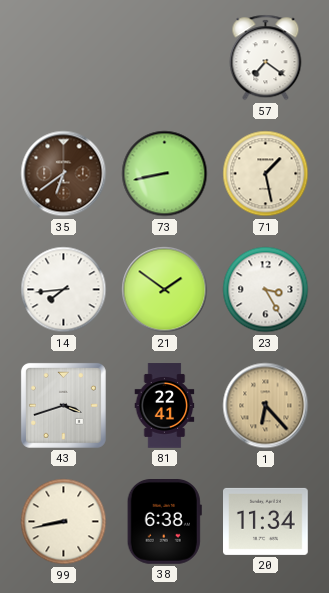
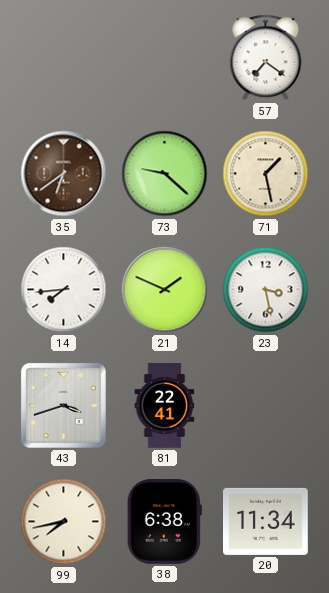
73: 8:43 -> 9:22 (165, 174)
21: 1:51 -> 1:49 (165, 290)
23: 3:25 -> 3:28 (266, 290)
1: 6:23 -> none (266, 406)
99: 8:43 -> 7:43 (64, 522)
